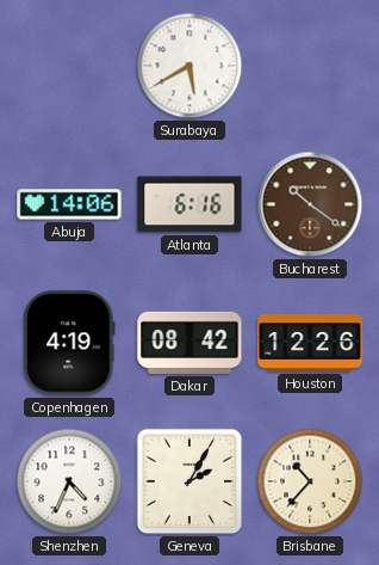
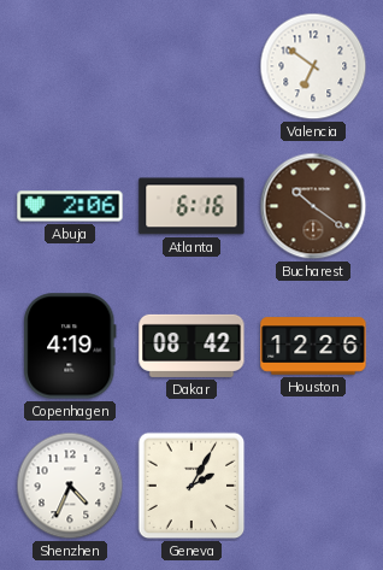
Surabaya: 5:40 -> none (189, 66)
Valencia: none -> 6:51 (313, 66)
Abuja: 14:06 -> 2:06 (70, 206)
Brisbane: 10:37 -> none (310, 481)
